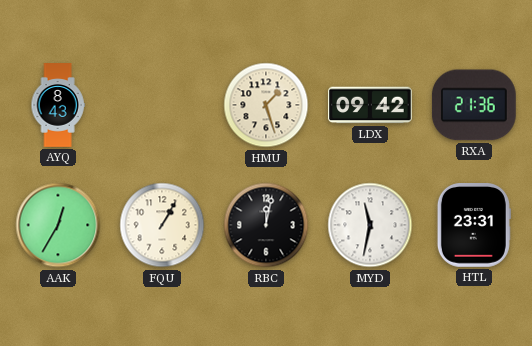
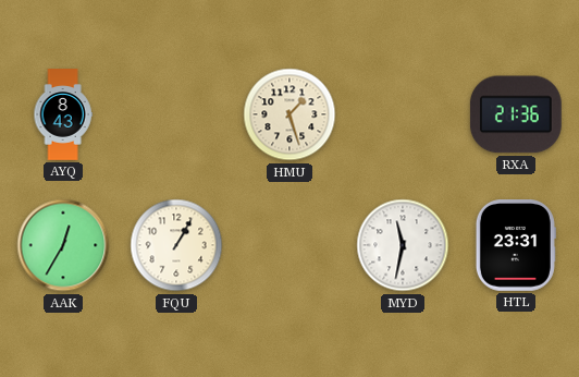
LDX: 09:42 -> none (371, 105)
RBC: 12:02 -> none (266, 225)
